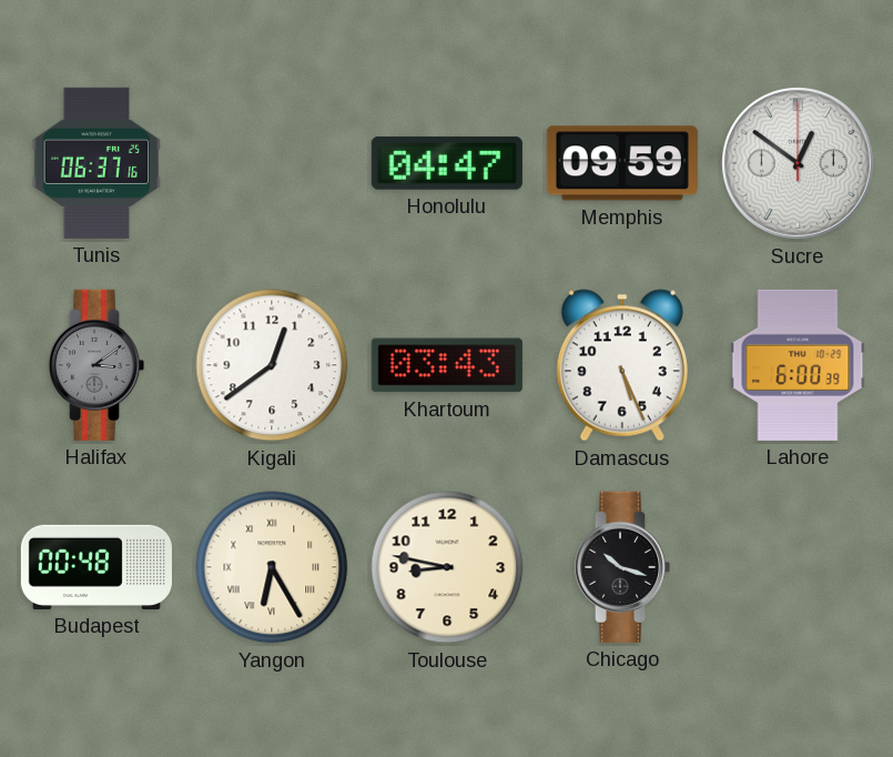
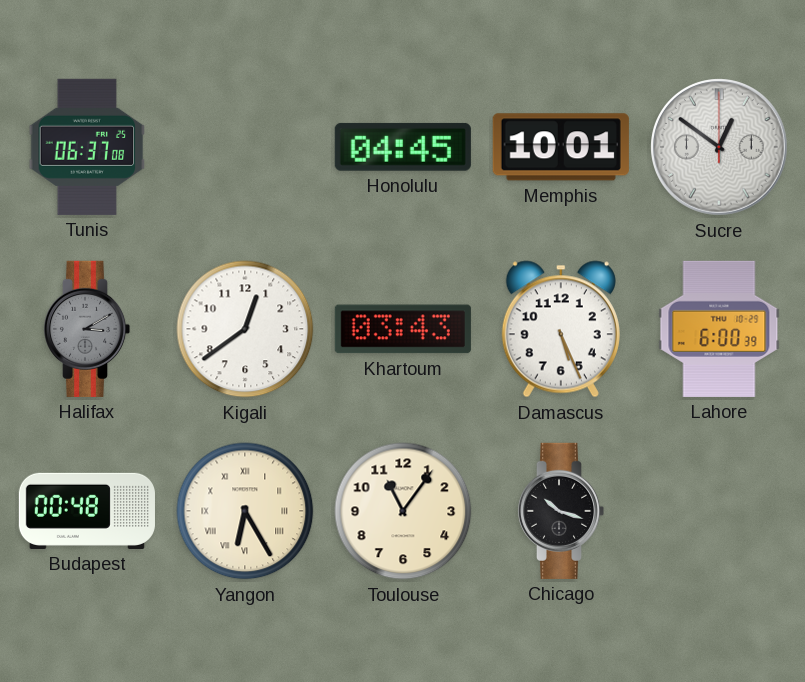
Tunis: 06:37:16 -> 06:37:08 (87, 147)
Honolulu: 04:47 -> 04:45 (403, 147)
Memphis: 09:59 -> 10:01 (561, 147)
Halifax: 3:09 -> 3:10 (87, 329)
Toulouse: 8:47 -> 11:06 (403, 511)
